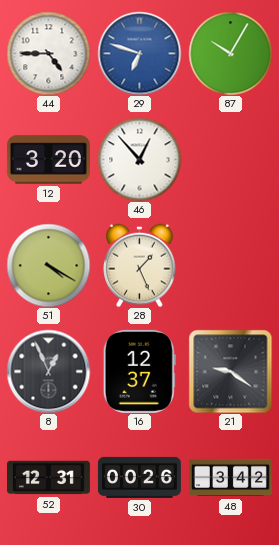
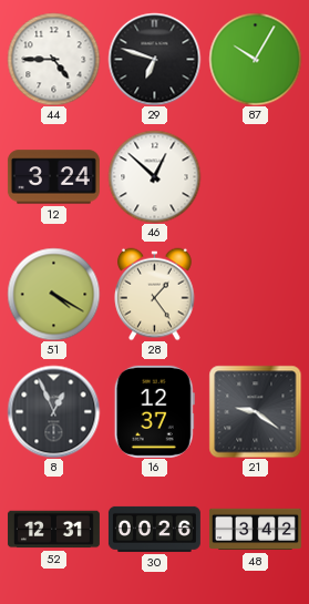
29 dial: blue -> black (154, 59)
12: 3:20 -> 3:24 (53, 177)
46: 12:53 -> 12:52 (154, 176)
28: 1:26 -> 1:24 (155, 294)
